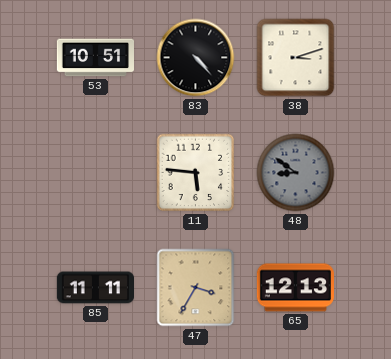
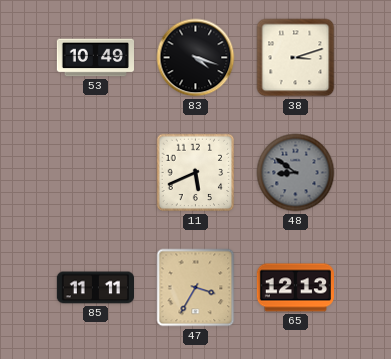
53: 10:51 -> 10:49 (95, 58)
83: 4:23 -> 4:18 (196, 58)
11: 5:46 -> 5:41 (196, 173)
